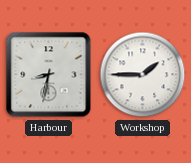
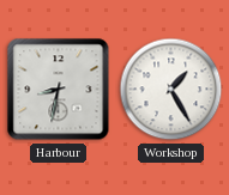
Workshop: 1:45 -> 1:25 (171, 90)
